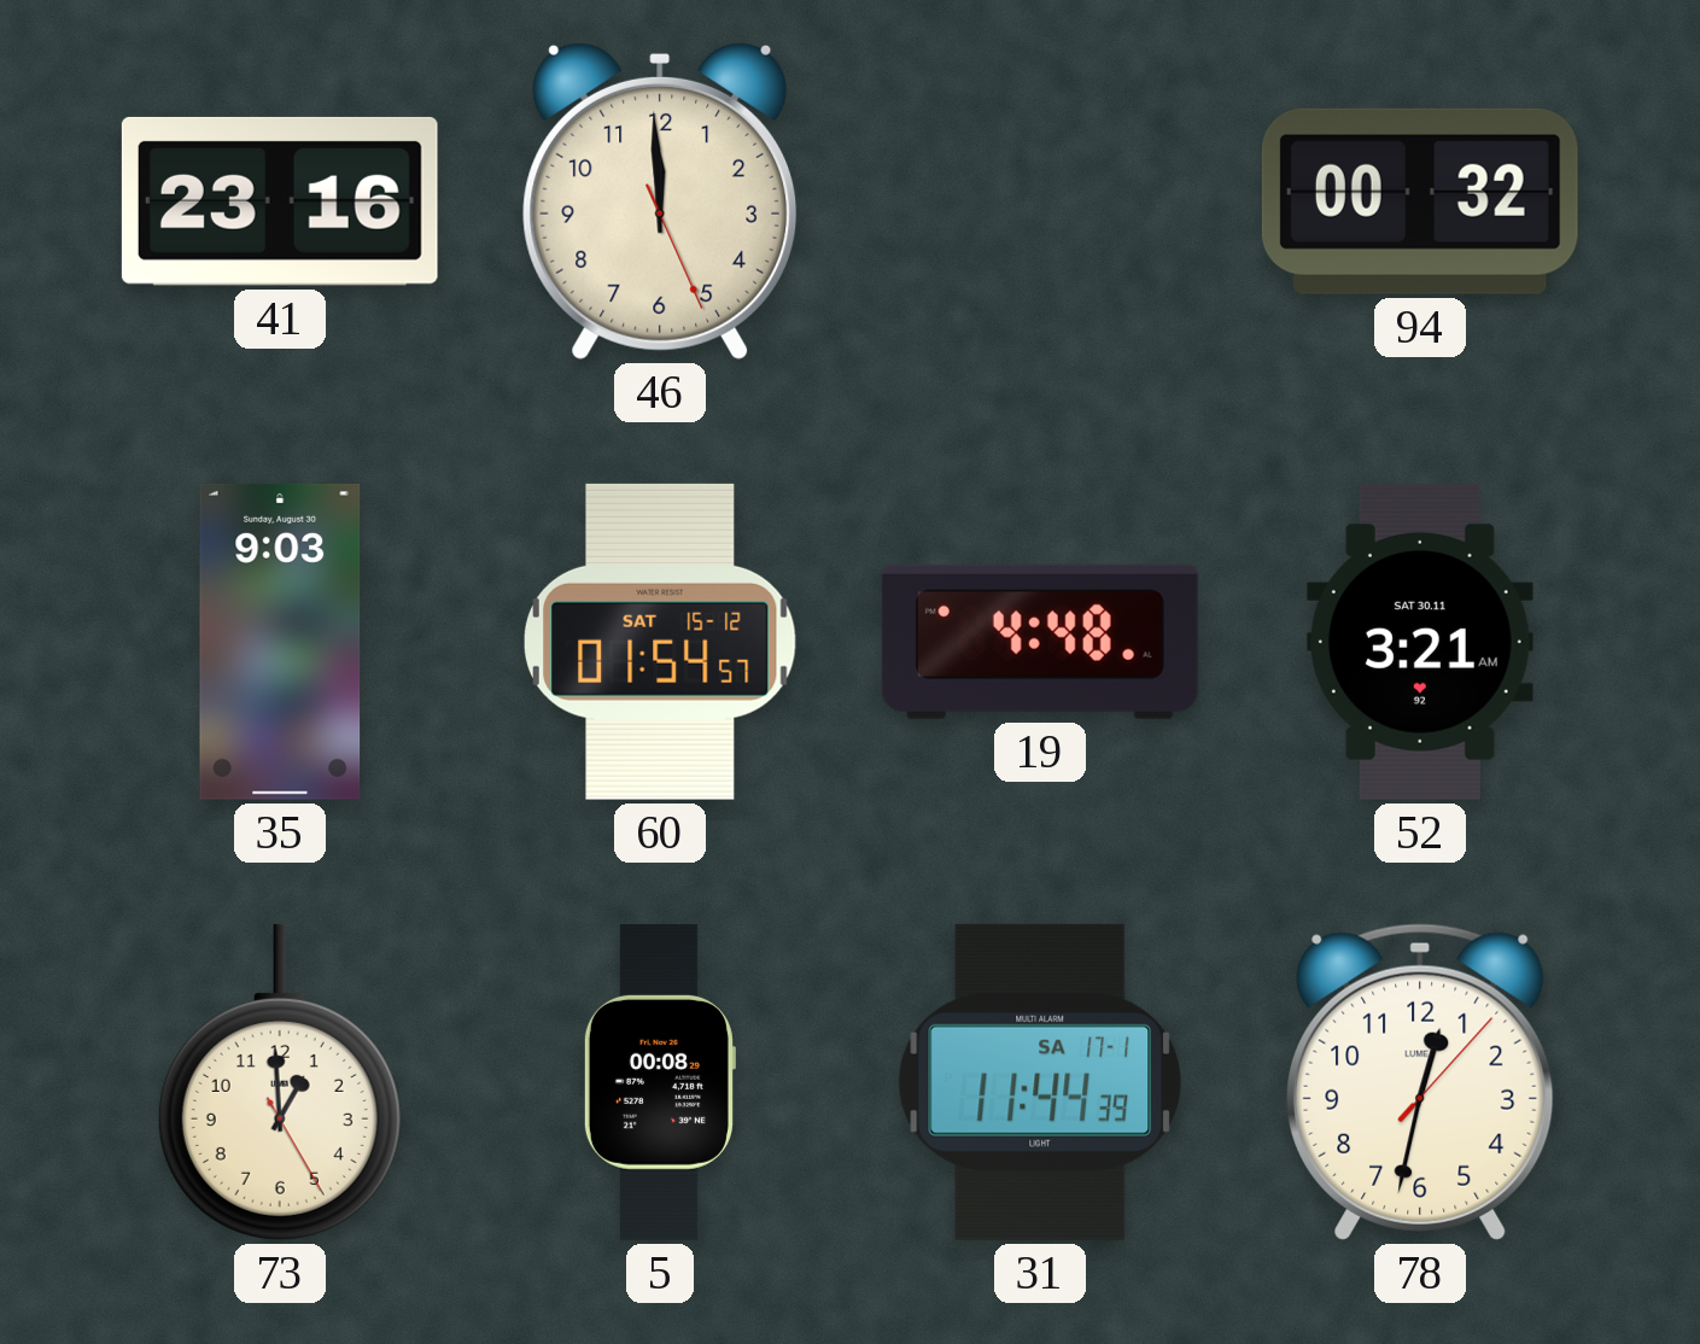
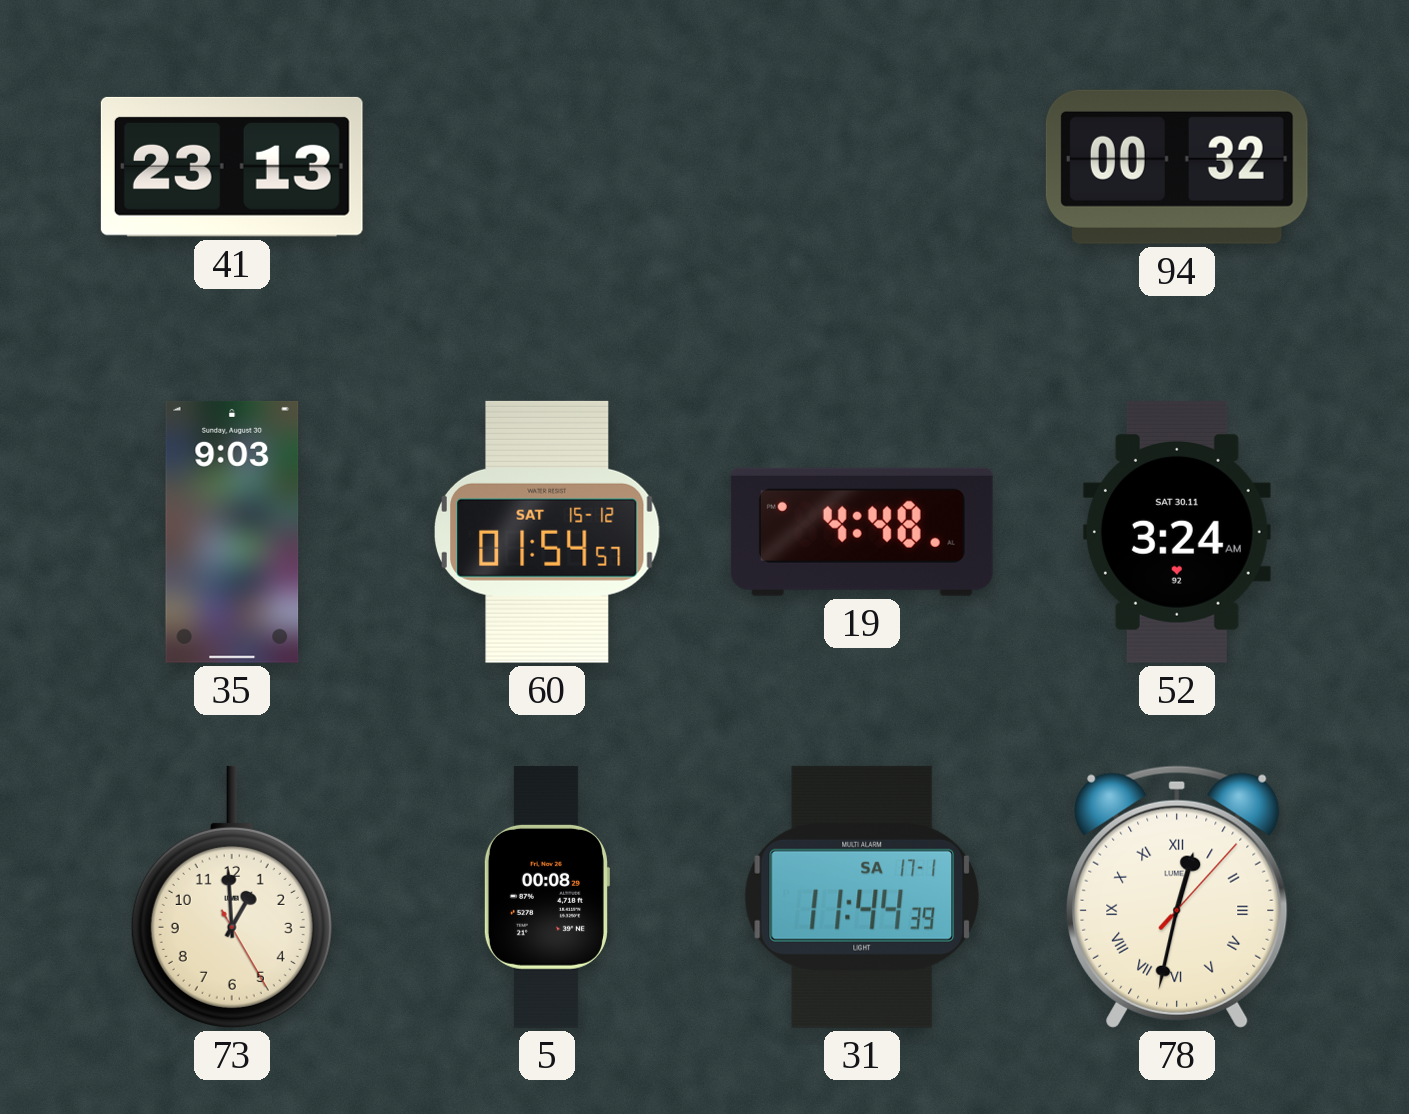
41: 23:16 -> 23:13 (232, 167)
46: 11:59 -> none (660, 200)
52: 3:21 -> 3:24 (1177, 532)
78 numerals: Arabic -> Roman (1177, 897)
